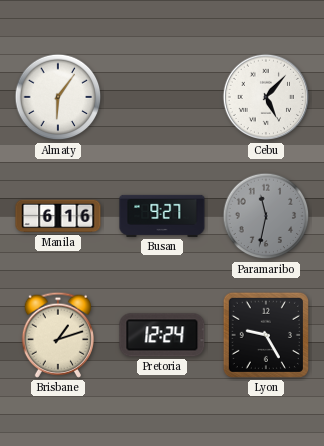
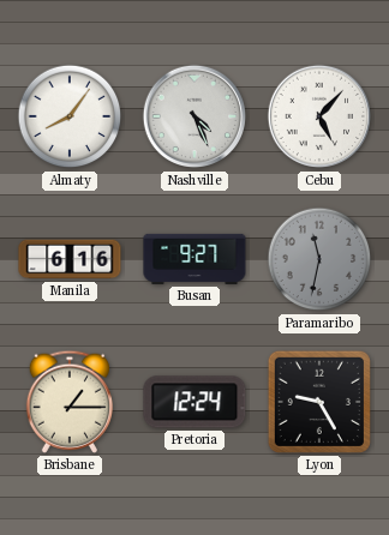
Almaty: 6:06 -> 8:06 (70, 116)
Nashville: none -> 4:26 (194, 116)
Brisbane: 1:12 -> 1:15 (68, 402)
